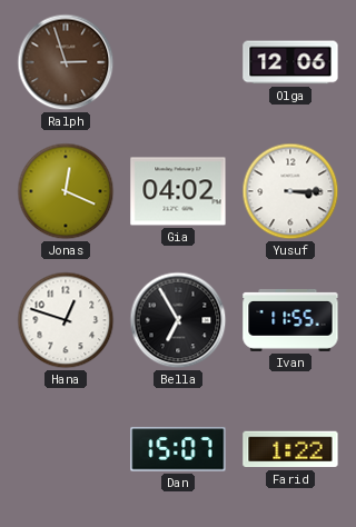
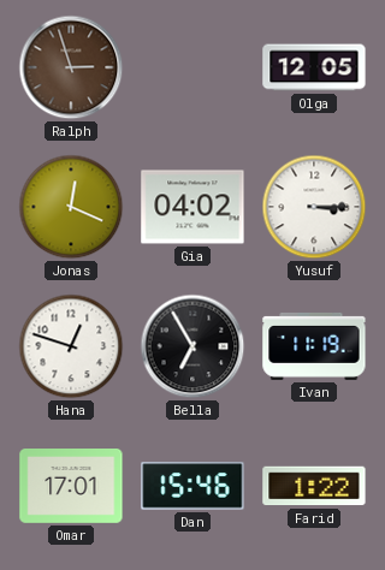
Olga: 12:06 -> 12:05 (314, 67)
Ivan: 11:55 -> 11:19 (314, 346)
Omar: none -> 17:01 (71, 487)
Dan: 15:07 -> 15:46 (192, 486)
